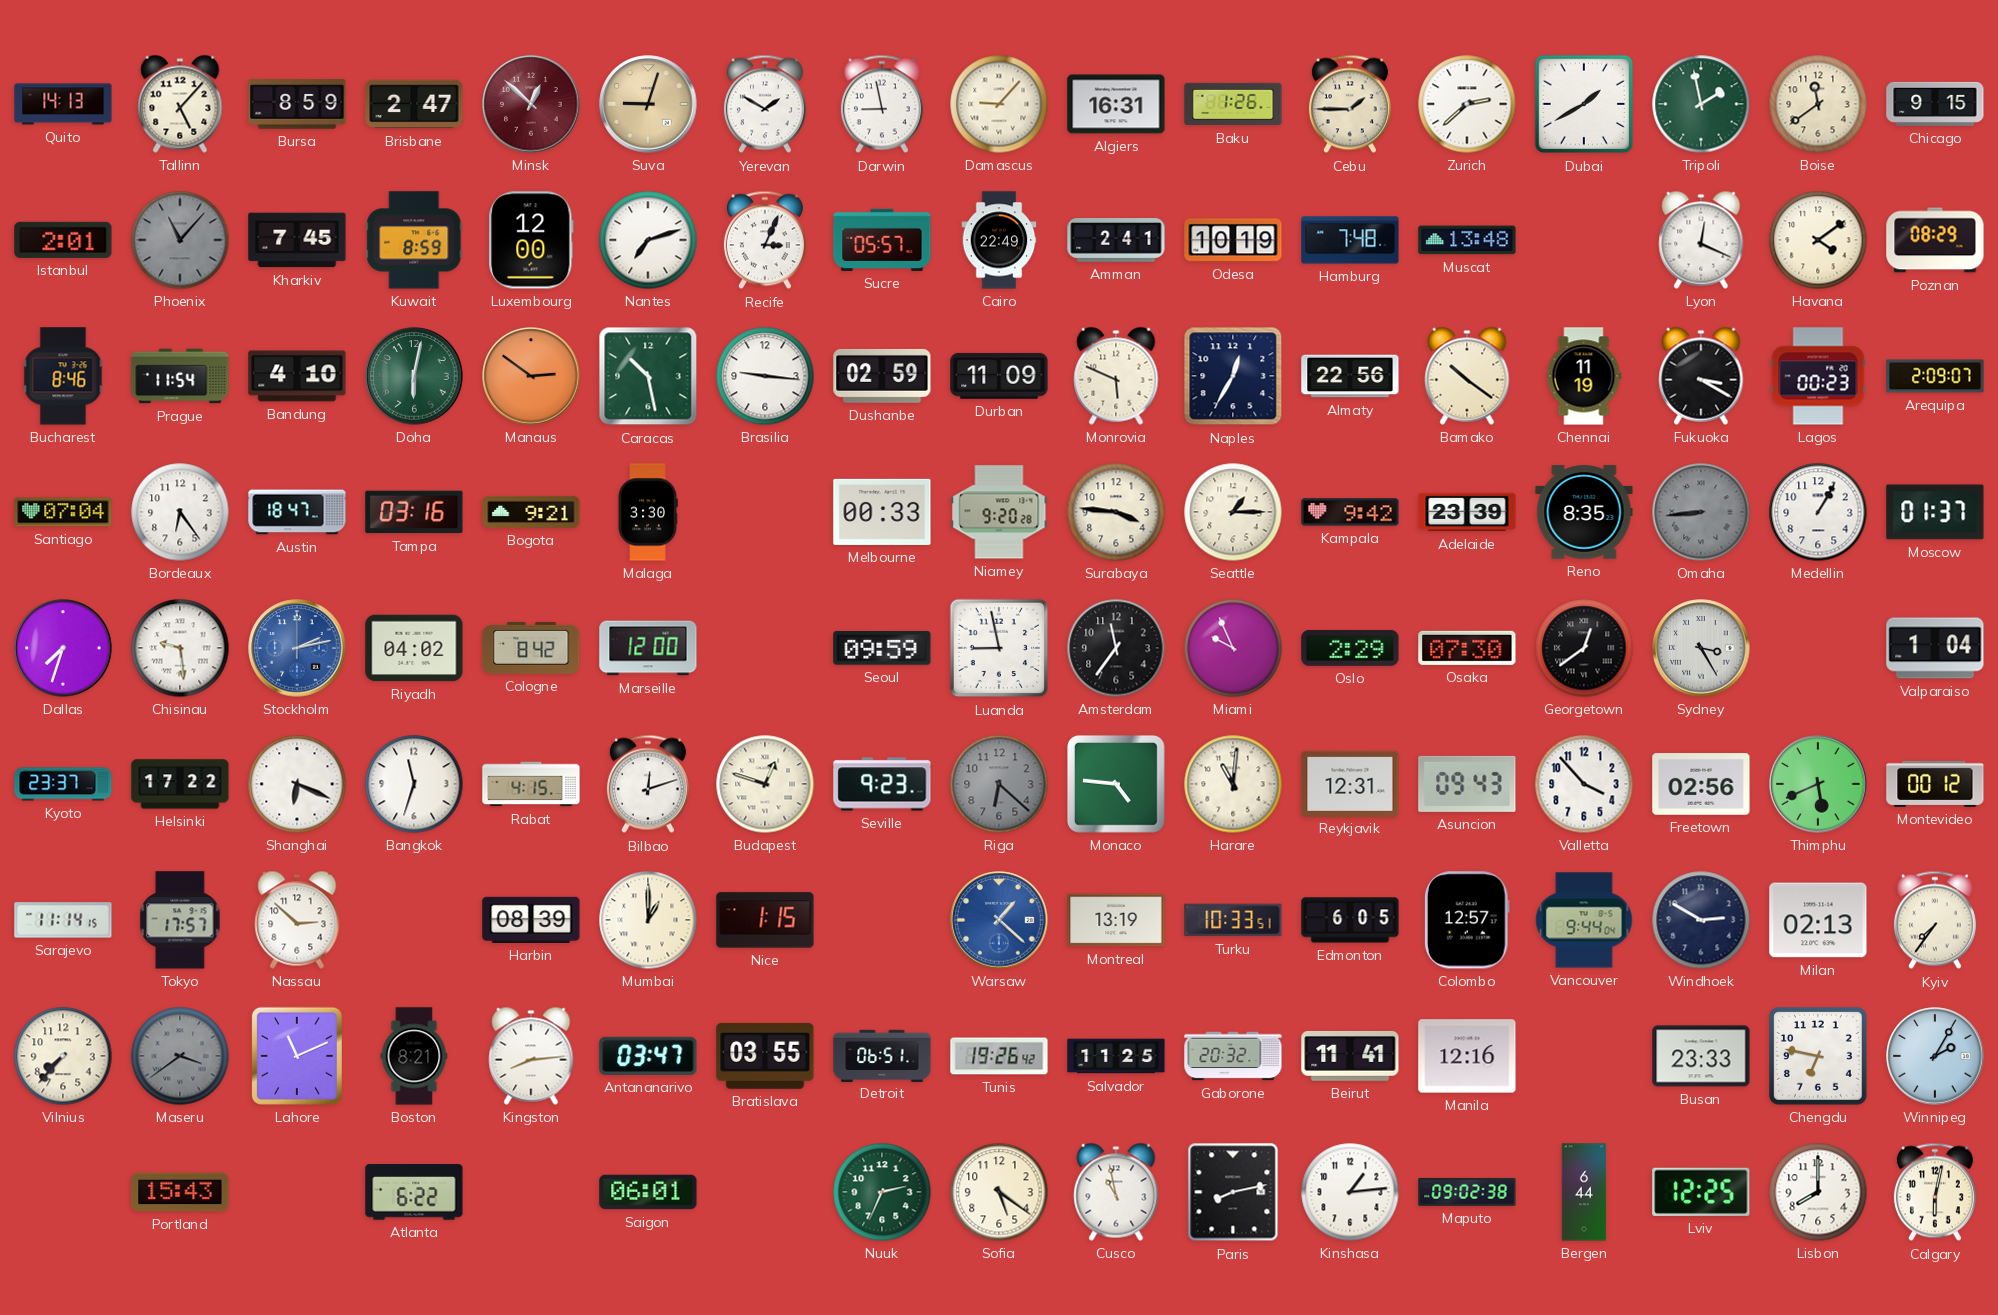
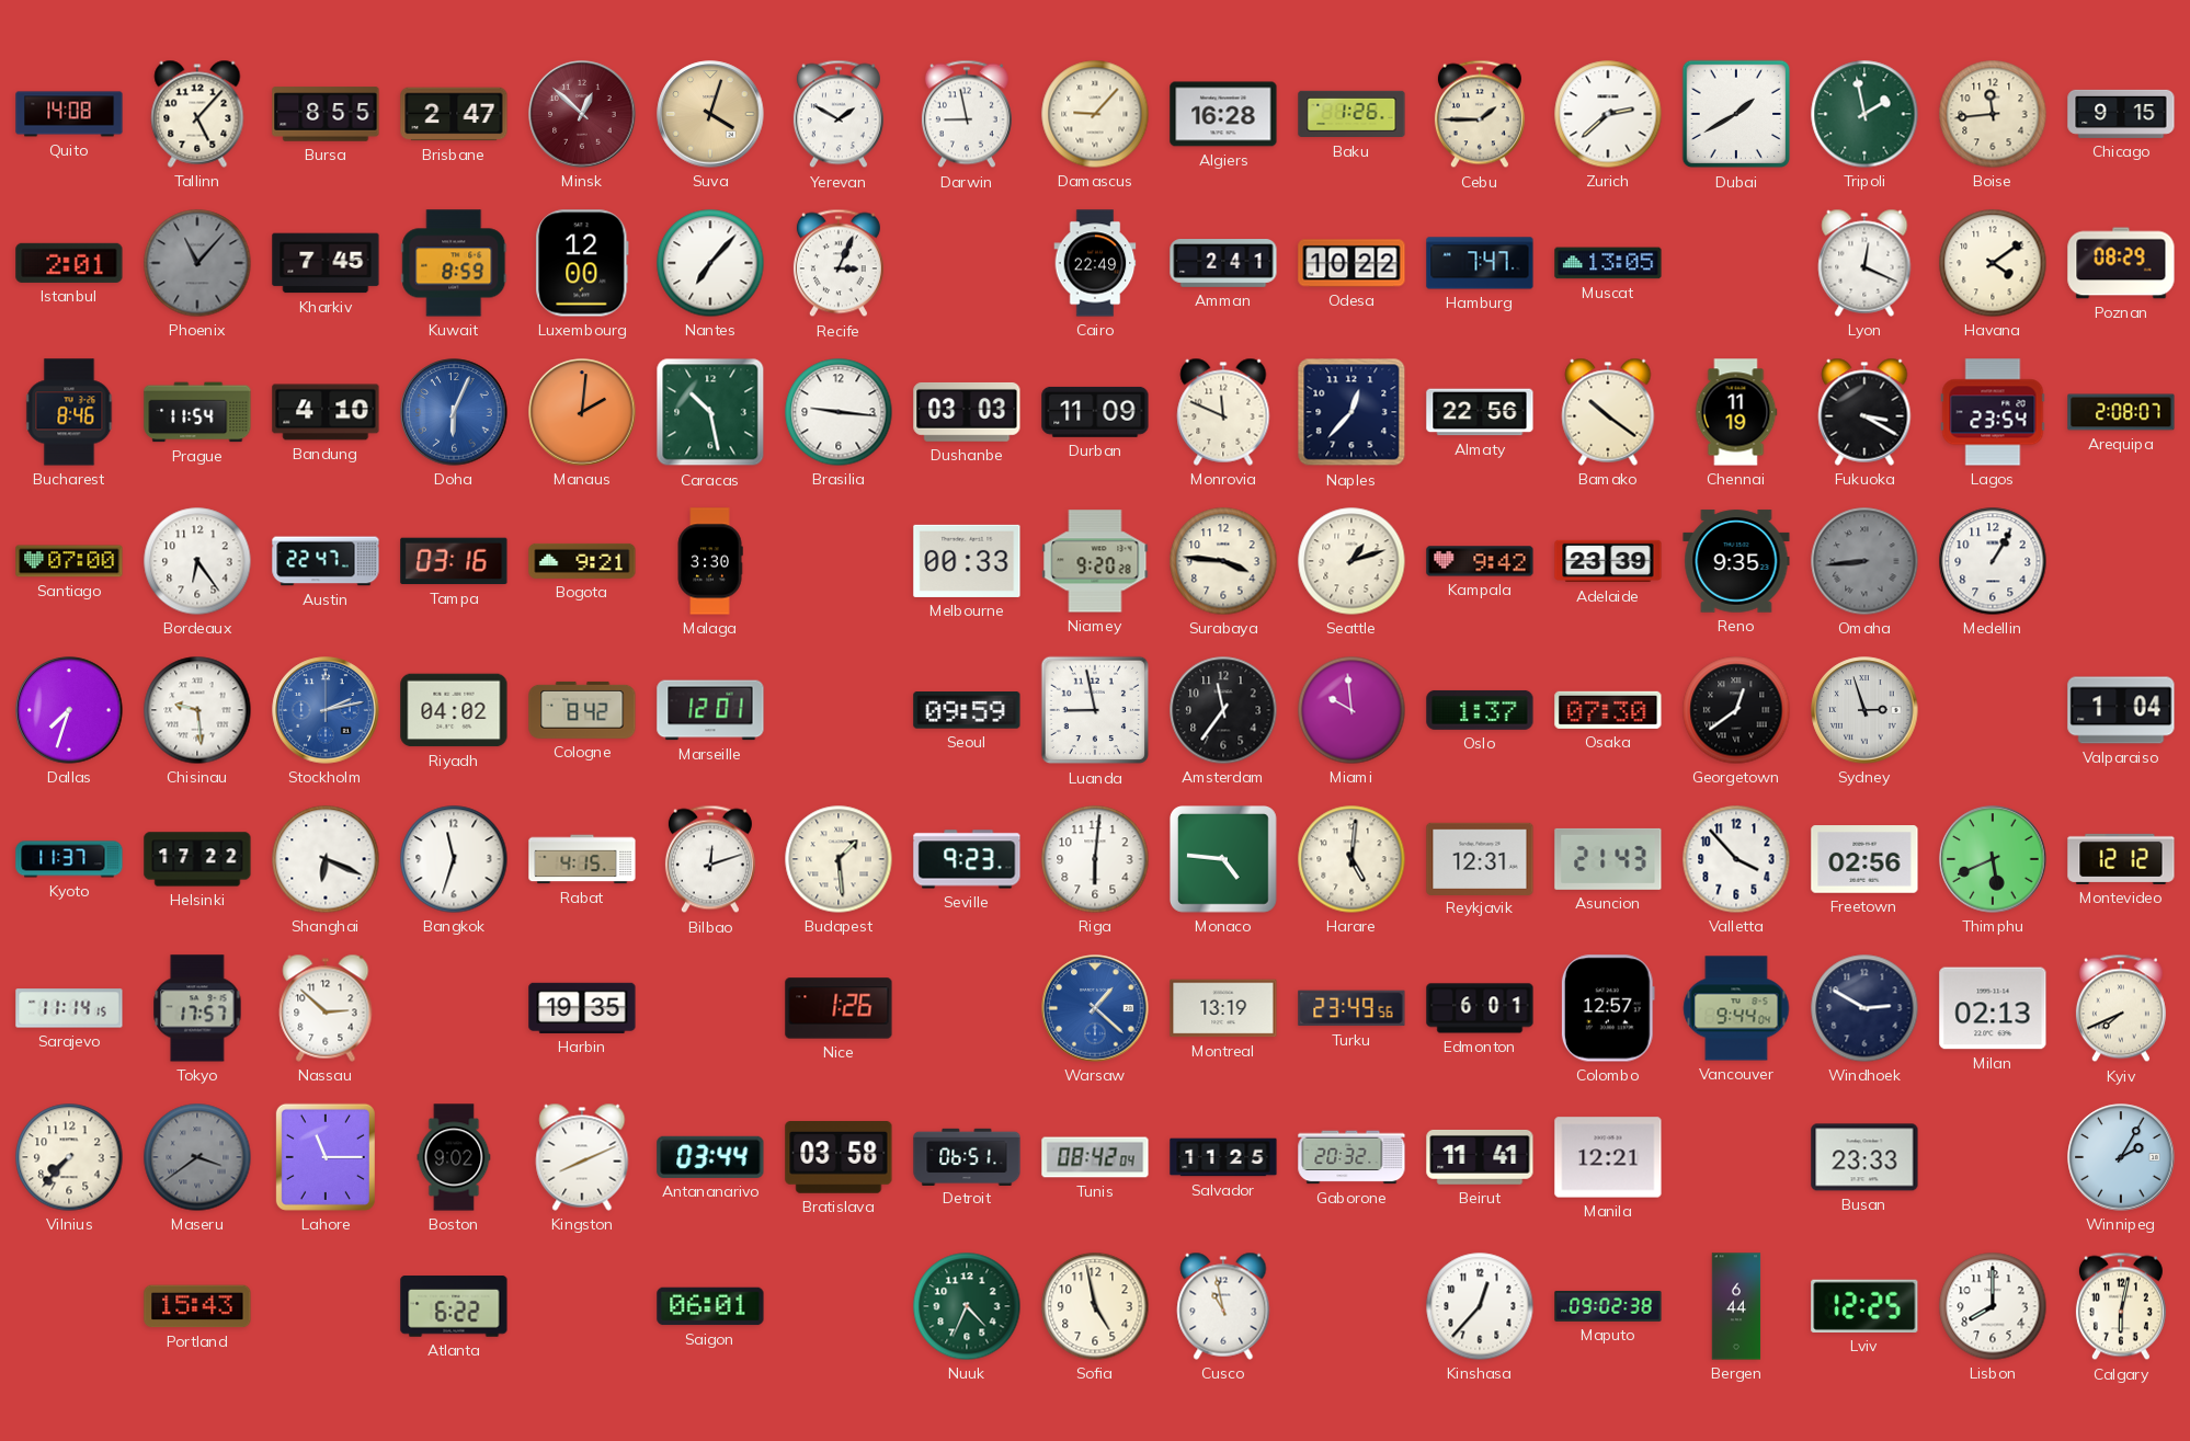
Quito: 14:13 -> 14:08 (69, 114)
Bursa: 8:59 -> 8:55 (326, 114)
Suva: 9:03 -> 4:03 (710, 114)
Algiers: 16:31 -> 16:28 (1223, 114)
Boise: 11:39 -> 11:44 (1993, 114)
Nantes: 7:12 -> 7:07 (710, 263)
Sucre: 05:57 -> none (882, 240)
Odesa: 10:19 -> 10:22 (1351, 263)
Hamburg: 7:48 -> 7:47 (1480, 263)
Muscat: 13:48 -> 13:05 (1608, 263)
Doha: 6:02 -> 6:04 (454, 412)
Doha dial: green -> blue (454, 412)
Manaus: 2:51 -> 2:01 (582, 412)
Dushanbe: 02:59 -> 03:03 (967, 412)
Monrovia: 5:49 -> 11:49 (1223, 412)
Naples: 12:35 -> 12:37 (1351, 412)
Lagos: 00:23 -> 23:54 (1993, 412)
Arequipa: 2:09 -> 2:08 (2121, 412)
Santiago: 07:04 -> 07:00 (69, 561)
Austin: 18:47 -> 22:47 (326, 561)
Seattle: 1:15 -> 1:12 (1351, 561)
Reno: 8:35 -> 9:35 (1736, 561)
Moscow: 01:37 -> none (1935, 512)
Marseille: 12:00 -> 12:01 (710, 710)
Miami: 9:56 -> 9:59 (1351, 710)
Oslo: 2:29 -> 1:37 (1480, 710)
Sydney: 3:25 -> 2:57 (1864, 710)
Kyoto: 23:37 -> 11:37 (69, 859)
Budapest: 12:48 -> 1:29 (839, 859)
Riga: 6:22 -> 6:01 (1095, 859)
Riga dial: grey -> white (1095, 859)
Harare: 11:01 -> 5:01 (1351, 859)
Asuncion: 09:43 -> 21:43 (1608, 859)
Montevideo: 00:12 -> 12:12 (2121, 859)
Harbin: 08:39 -> 19:35 (582, 1008)
Mumbai: 1:00 -> none (648, 920)
Nice: 1:15 -> 1:26 (839, 1008)
Turku: 10:33 -> 23:49 (1351, 1008)
Edmonton: 6:05 -> 6:01 (1480, 1008)
Kyiv: 7:36 -> 7:41 (2121, 1008)
Lahore: 11:11 -> 11:15 (326, 1157)
Boston: 8:21 -> 9:02 (454, 1157)
Kingston: 8:14 -> 8:11 (582, 1157)
Antananarivo: 03:47 -> 03:44 (710, 1157)
Bratislava: 03:55 -> 03:58 (839, 1158)
Tunis: 19:26 -> 08:42 (1095, 1157)
Manila: 12:16 -> 12:21 (1608, 1157)
Chengdu: 6:47 -> none (1818, 1056)
Nuuk: 2:34 -> 4:34 (967, 1306)
Sofia: 5:21 -> 4:58 (1095, 1306)
Paris: 8:13 -> none (1233, 1192)
Kinshasa: 1:14 -> 12:37 (1480, 1306)
